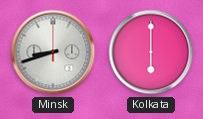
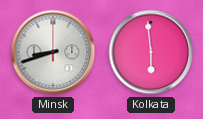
Kolkata: 6:00 -> 5:59 (151, 52)
